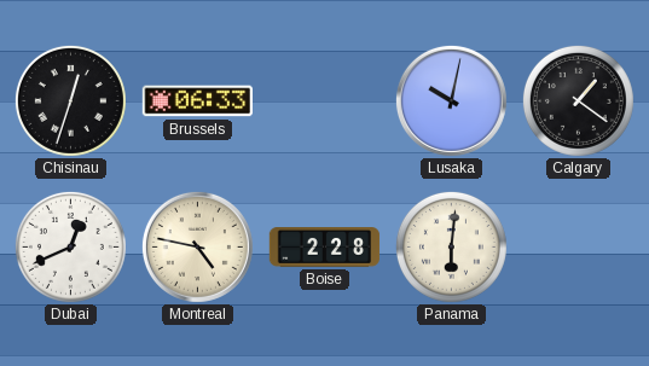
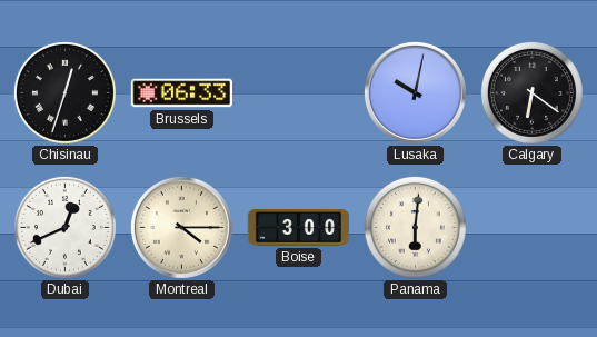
Calgary: 1:21 -> 6:21 (531, 92)
Montreal: 4:47 -> 4:15 (181, 227)
Boise: 2:28 -> 3:00 (299, 228)
